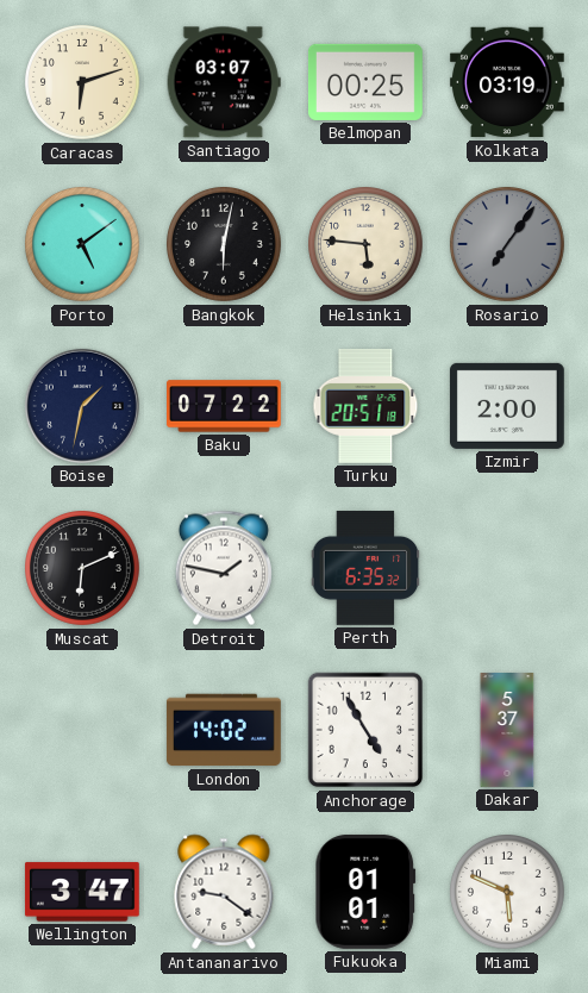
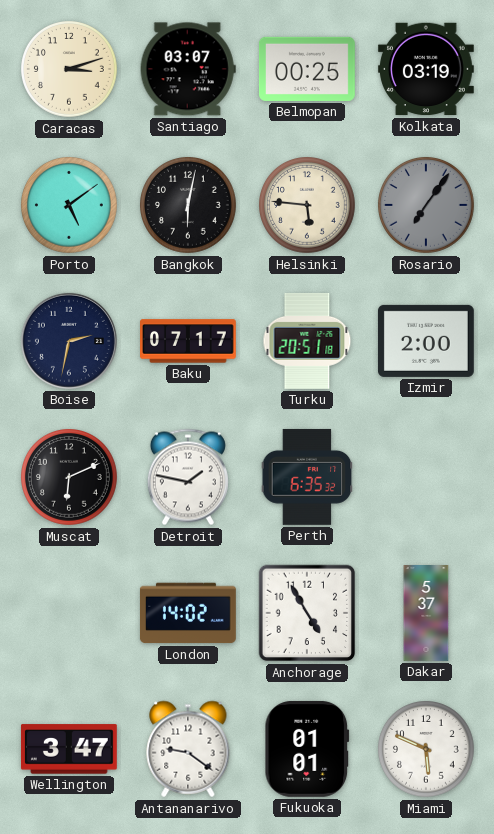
Caracas: 6:12 -> 3:12 (70, 70)
Boise: 1:32 -> 2:32 (69, 341)
Baku: 07:22 -> 07:17 (189, 341)
